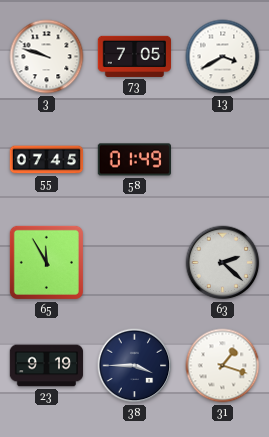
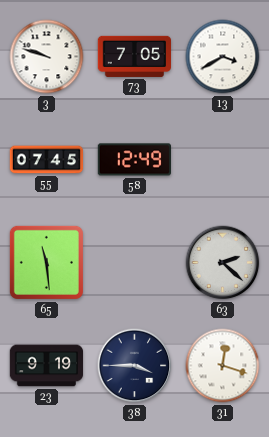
58: 01:49 -> 12:49 (134, 160)
65: 11:55 -> 11:29 (46, 262)
31: 1:18 -> 12:18 (223, 366)
